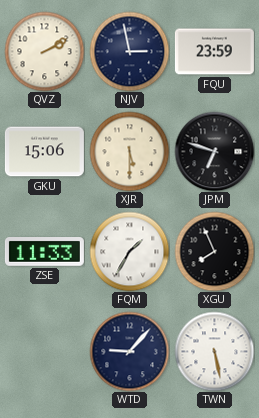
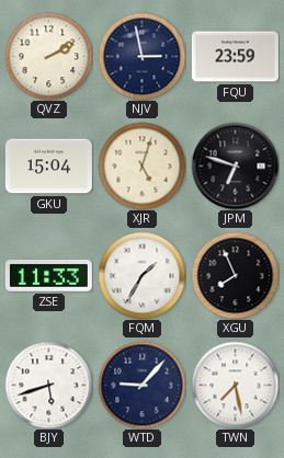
GKU: 15:06 -> 15:04 (48, 167)
XJR: 5:30 -> 5:03 (141, 165)
BJY: none -> 5:42 (48, 385)
TWN: 5:28 -> 7:28 (235, 385)
